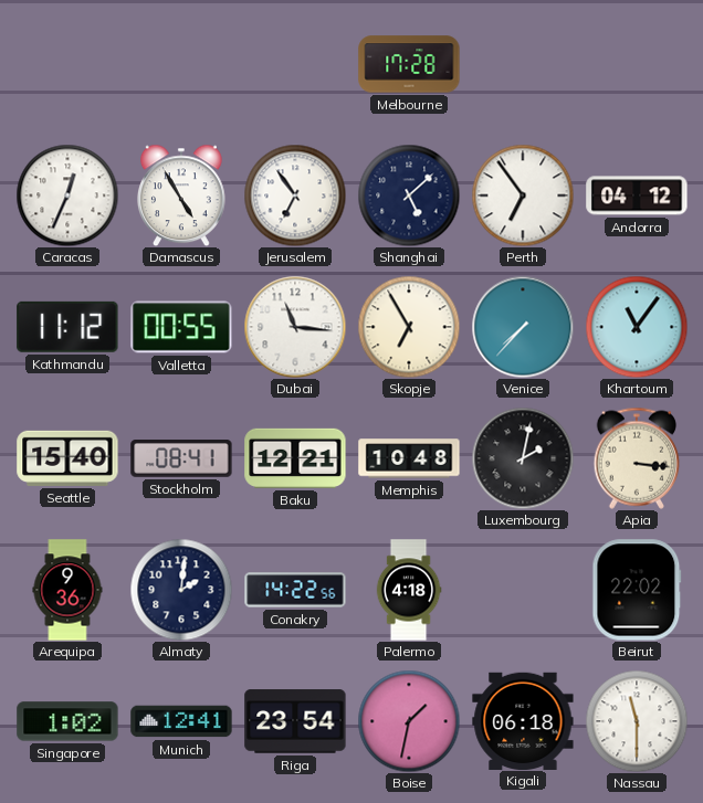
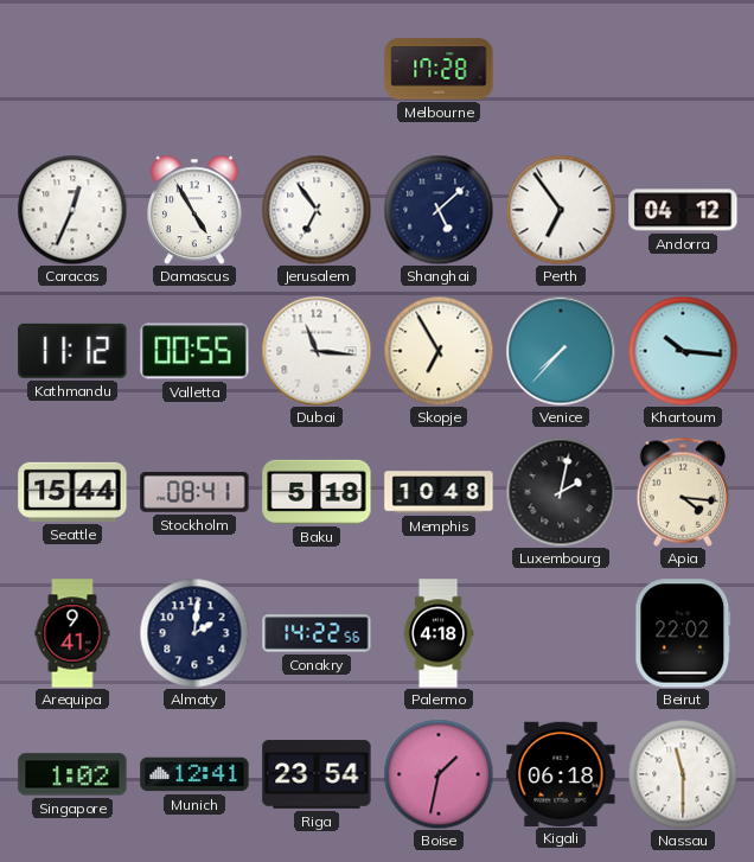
Khartoum: 11:06 -> 10:16 (683, 351)
Seattle: 15:40 -> 15:44 (72, 492)
Baku: 12:21 -> 5:18 (317, 492)
Apia: 3:16 -> 4:16 (683, 492)
Arequipa: 9:36 -> 9:41 (72, 633)
